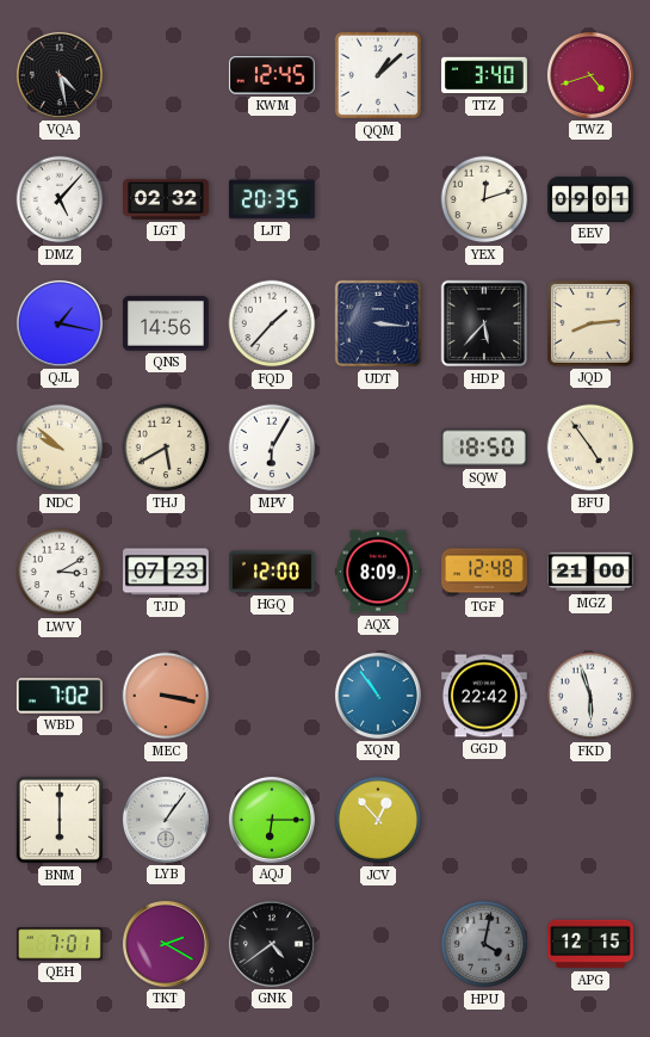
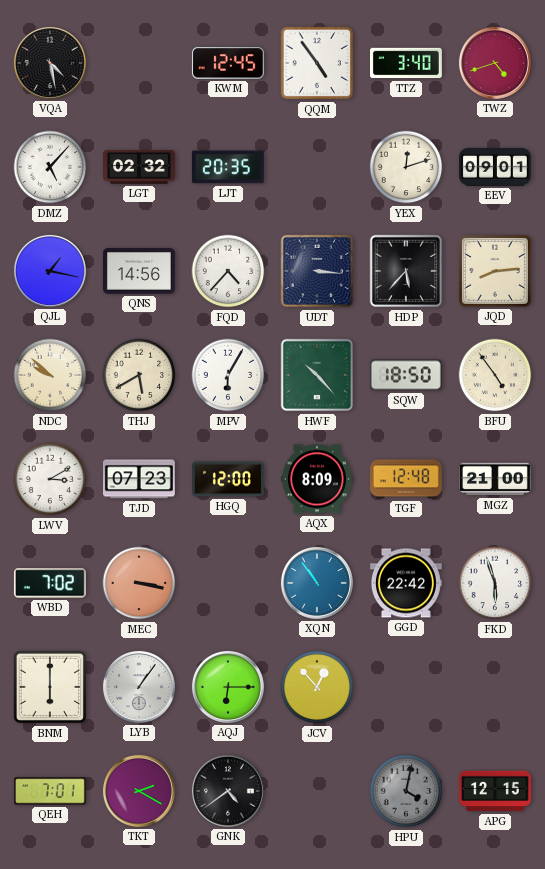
QQM: 1:08 -> 4:54 (317, 63)
FQD: 1:37 -> 4:37 (228, 271)
HWF: none -> 10:23 (317, 375)
